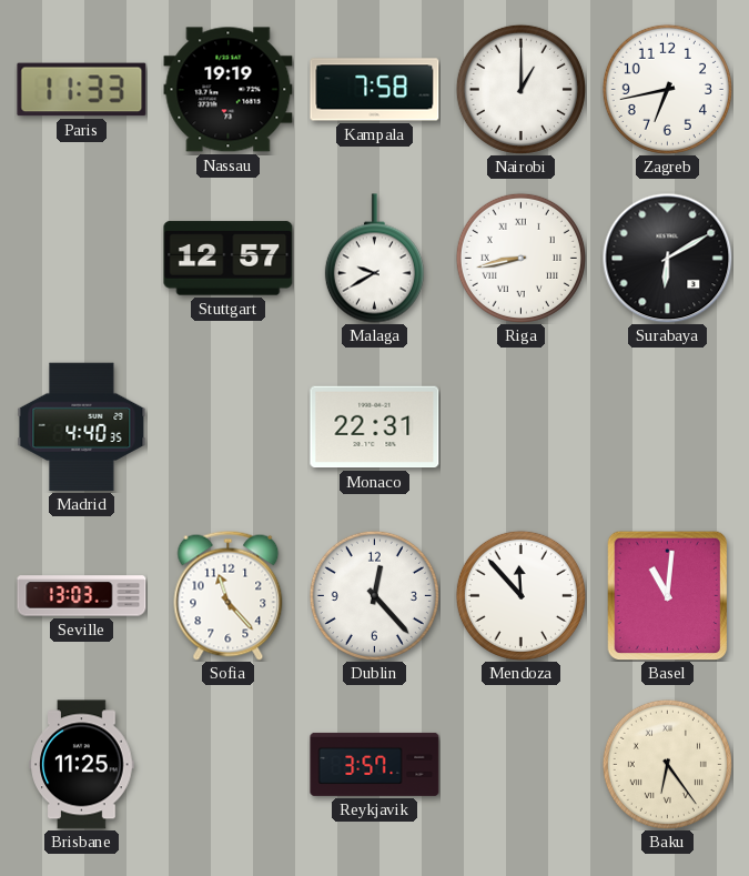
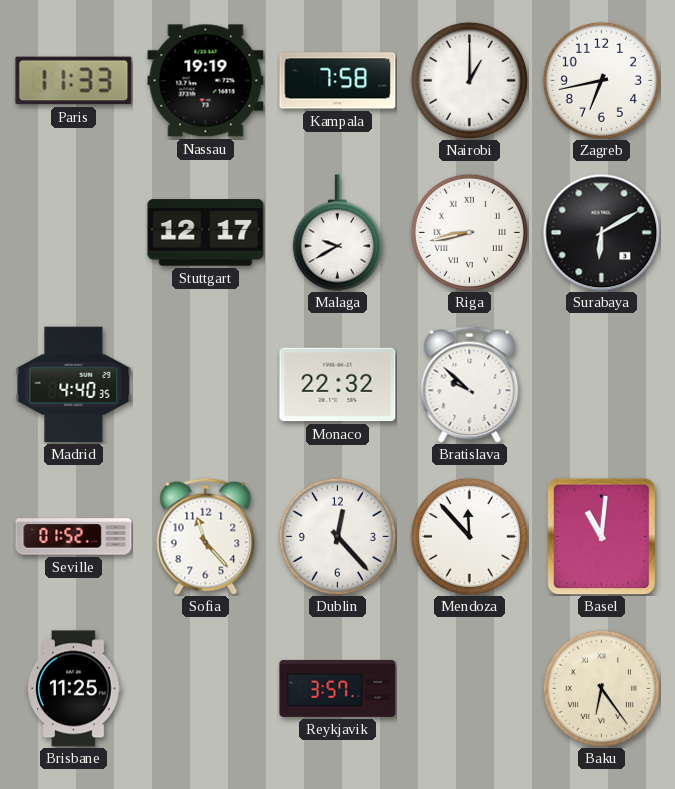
Stuttgart: 12:57 -> 12:17 (206, 233)
Monaco: 22:31 -> 22:32 (338, 385)
Bratislava: none -> 9:52 (470, 384)
Seville: 13:03 -> 01:52 (74, 537)
